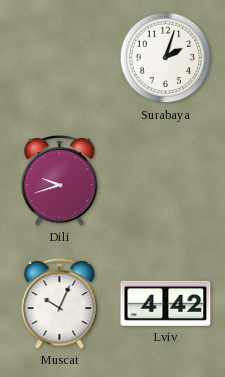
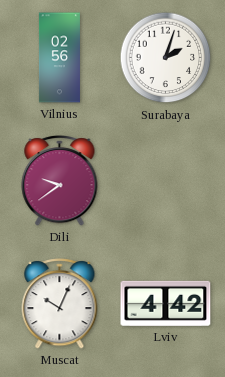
Vilnius: none -> 02:56 (59, 58)
Dili: 9:42 -> 9:39 (60, 181)
